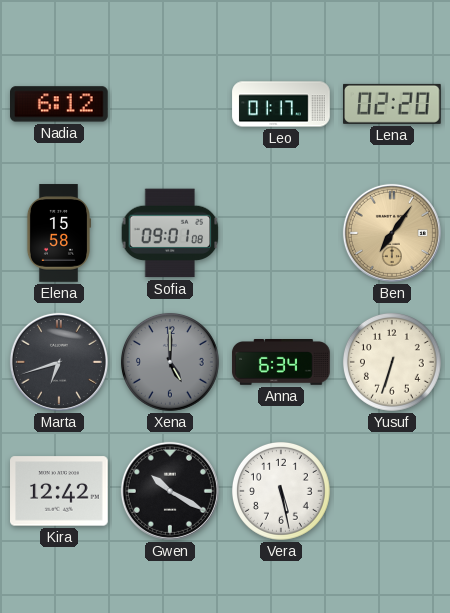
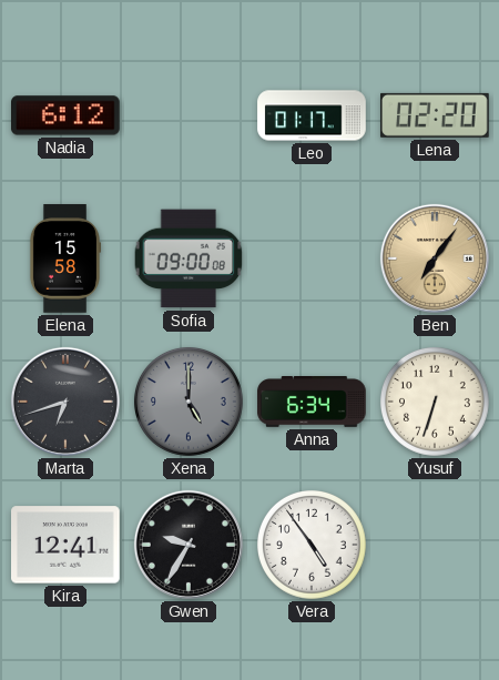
Sofia: 09:01 -> 09:00 (189, 258)
Kira: 12:42 -> 12:41 (67, 545)
Gwen: 10:20 -> 9:35 (189, 545)
Vera: 5:28 -> 4:54 (312, 545)
